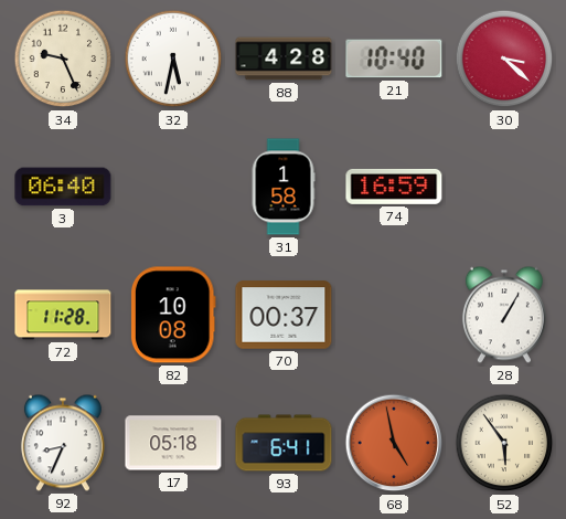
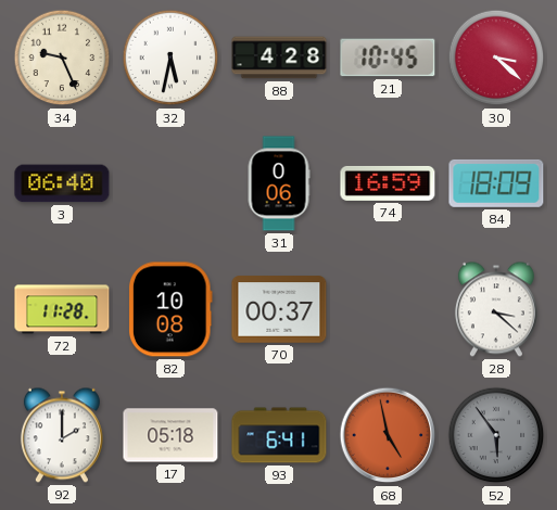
21: 10:40 -> 10:45 (388, 58)
31: 1:58 -> 0:06 (279, 183)
84: none -> 18:09 (496, 183)
28: 1:05 -> 3:22 (496, 309)
92: 8:34 -> 2:00 (62, 435)
52 dial: cream -> grey (496, 435)
